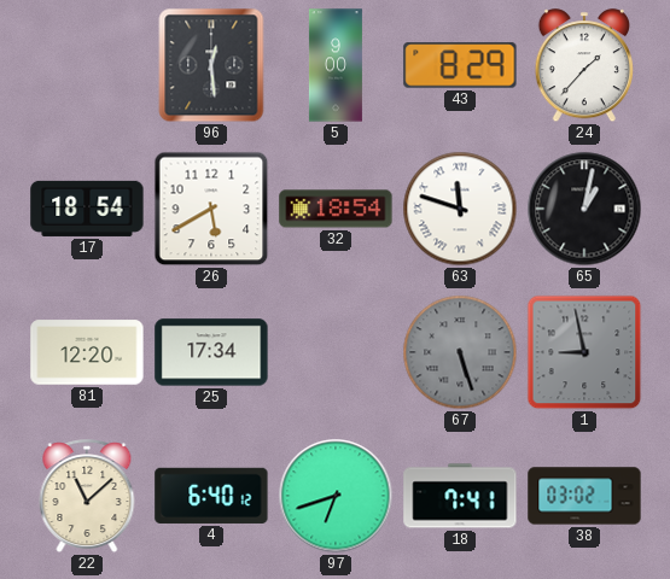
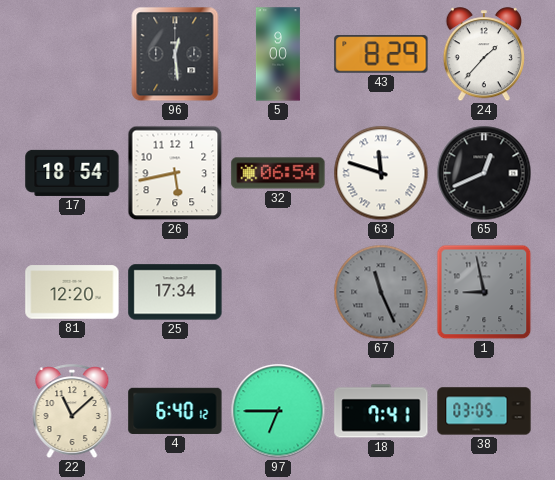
26: 5:40 -> 5:43 (175, 173)
32: 18:54 -> 06:54 (278, 173)
65: 1:02 -> 12:41 (484, 173)
67: 5:27 -> 11:26 (381, 292)
97: 6:42 -> 6:45 (278, 411)
38: 03:02 -> 03:05 (484, 411)
